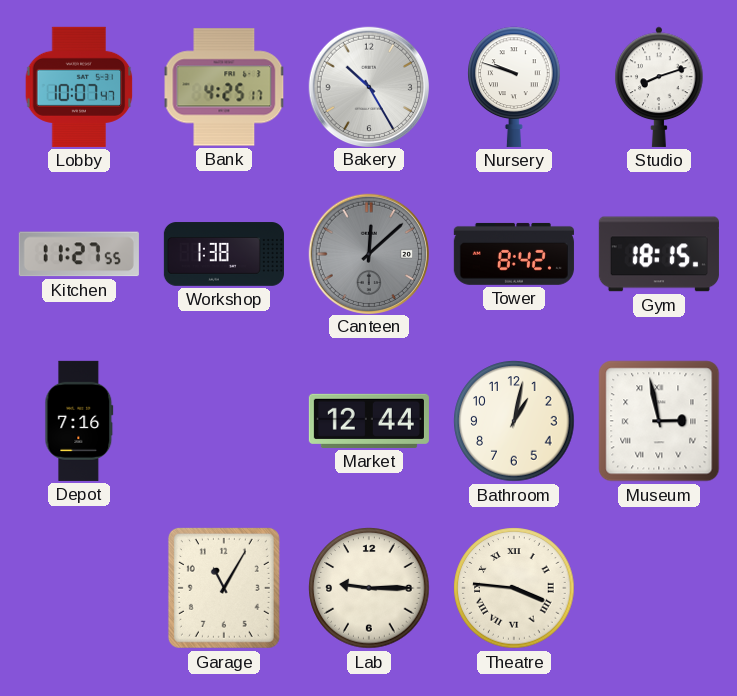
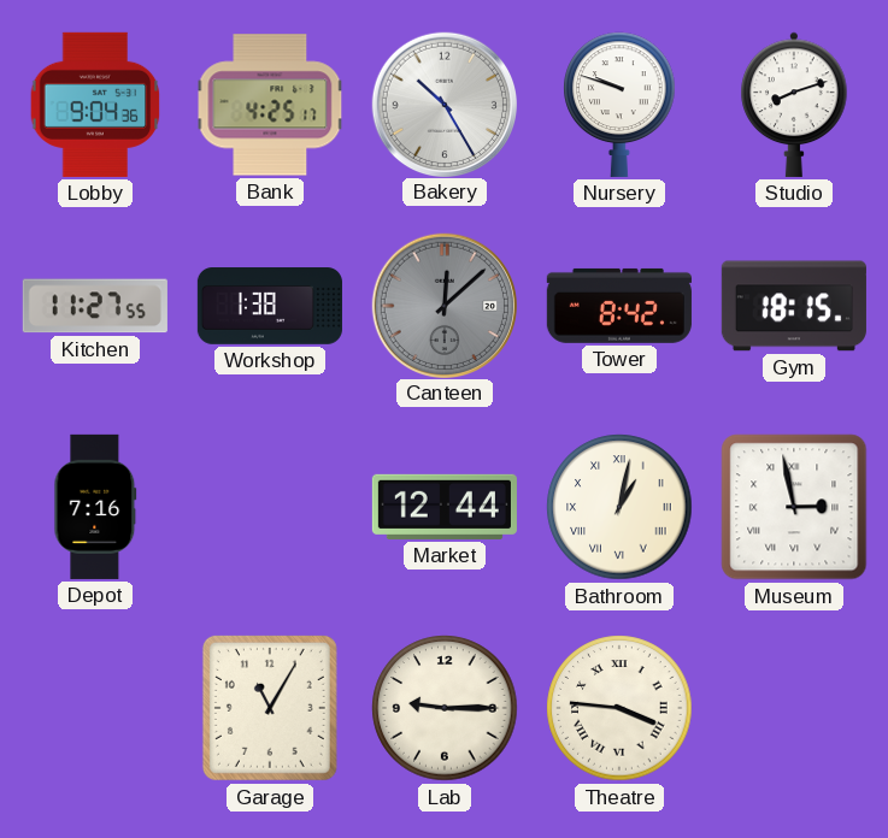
Lobby: 10:07 -> 9:04 (95, 105)
Bathroom numerals: Arabic -> Roman (619, 507)
